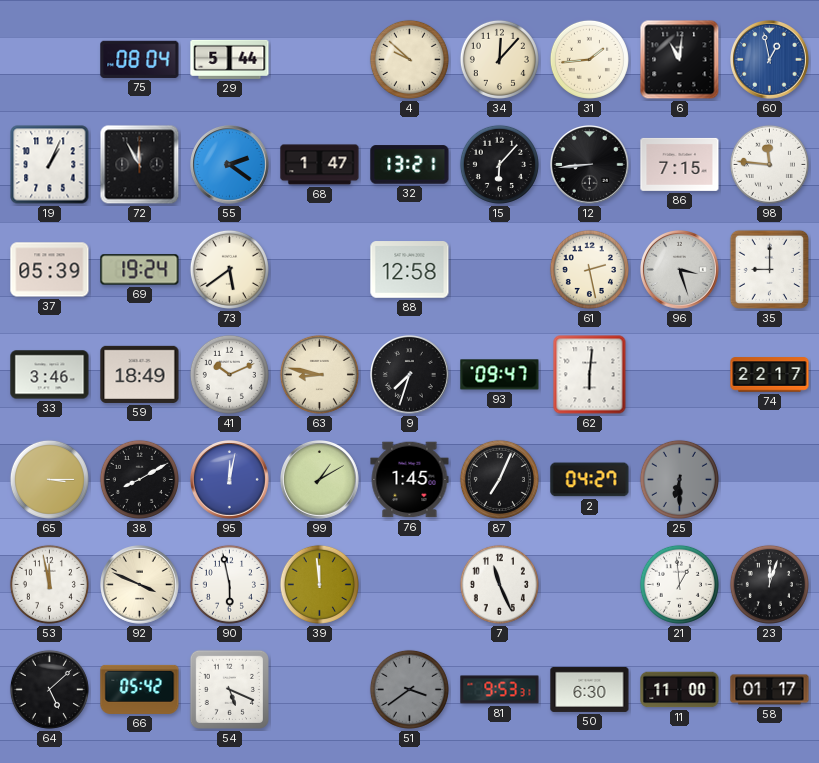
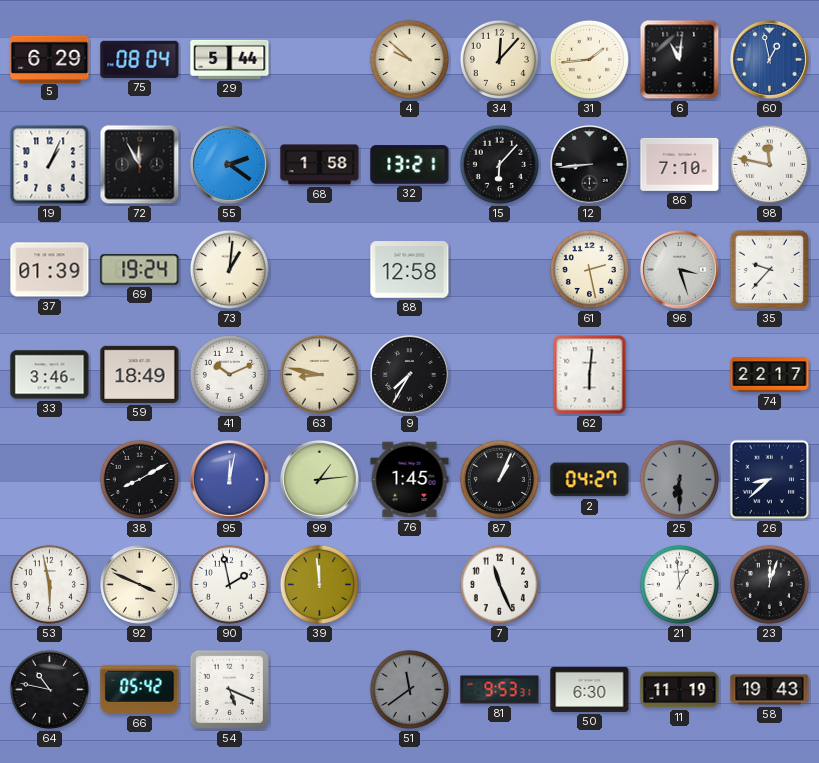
5: none -> 6:29 (50, 59)
68: 1:47 -> 1:58 (320, 165)
86: 7:15 -> 7:10 (680, 164)
98: 11:46 -> 11:47 (769, 164)
37: 05:39 -> 01:39 (50, 270)
73: 5:39 -> 1:01 (229, 269)
35: 9:00 -> 9:37 (769, 269)
9: 7:33 -> 7:35 (410, 375)
93: 09:47 -> none (500, 375)
65: 3:15 -> none (49, 479)
99: 1:10 -> 1:14 (320, 480)
87: 7:04 -> 1:04 (499, 479)
26: none -> 8:38 (770, 480)
53: 11:58 -> 5:58 (49, 584)
90: 5:58 -> 1:58 (229, 584)
64: 5:08 -> 10:47 (49, 689)
51: 3:39 -> 11:39 (409, 689)
11: 11:00 -> 11:19 (680, 690)
58: 01:17 -> 19:43 (770, 690)
